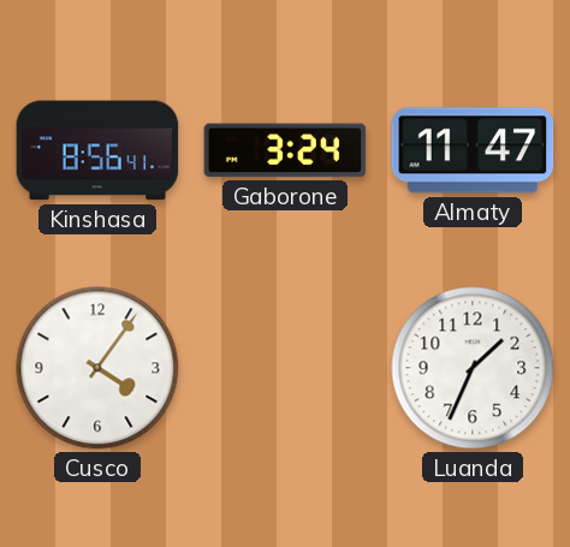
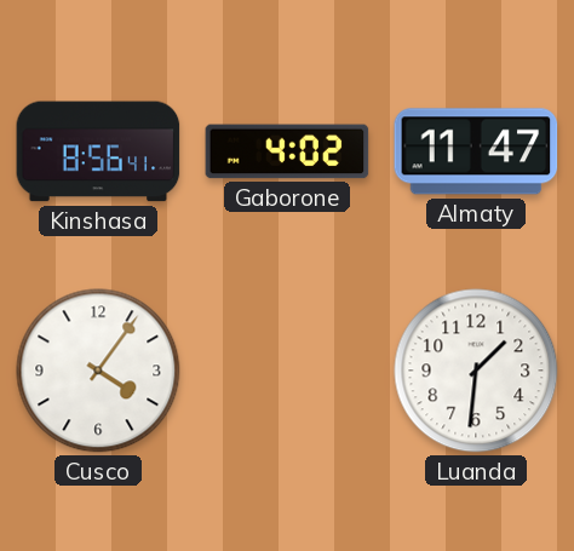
Gaborone: 3:24 -> 4:02 (287, 151)
Luanda: 1:34 -> 1:31 (476, 371)
